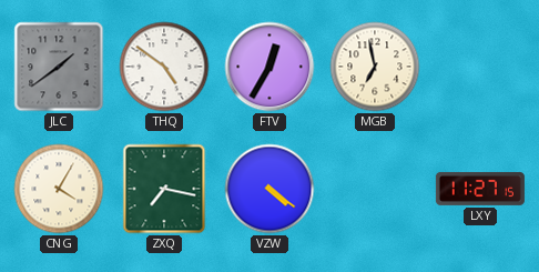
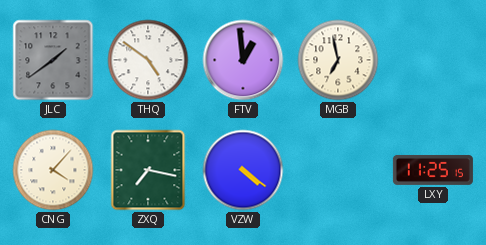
FTV: 12:35 -> 12:59 (243, 60)
CNG: 4:05 -> 4:07 (53, 170)
LXY: 11:27 -> 11:25 (433, 170)
